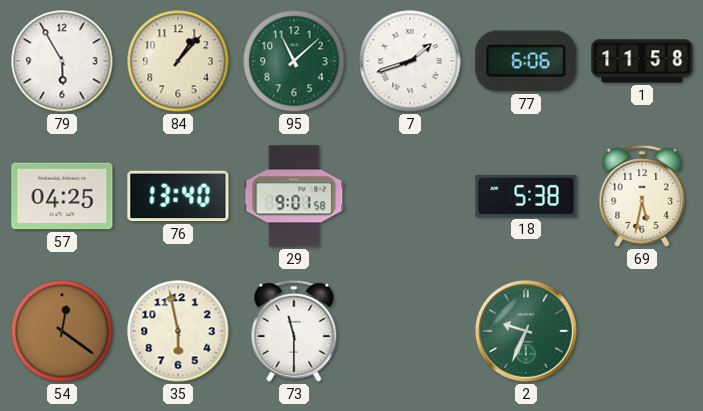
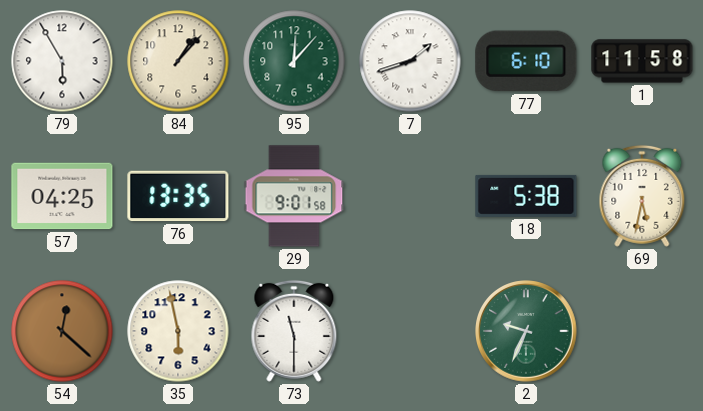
95: 11:08 -> 12:07 (294, 61)
77: 6:06 -> 6:10 (526, 61)
76: 13:40 -> 13:35 (178, 196)
54: 12:21 -> 12:22 (62, 331)
